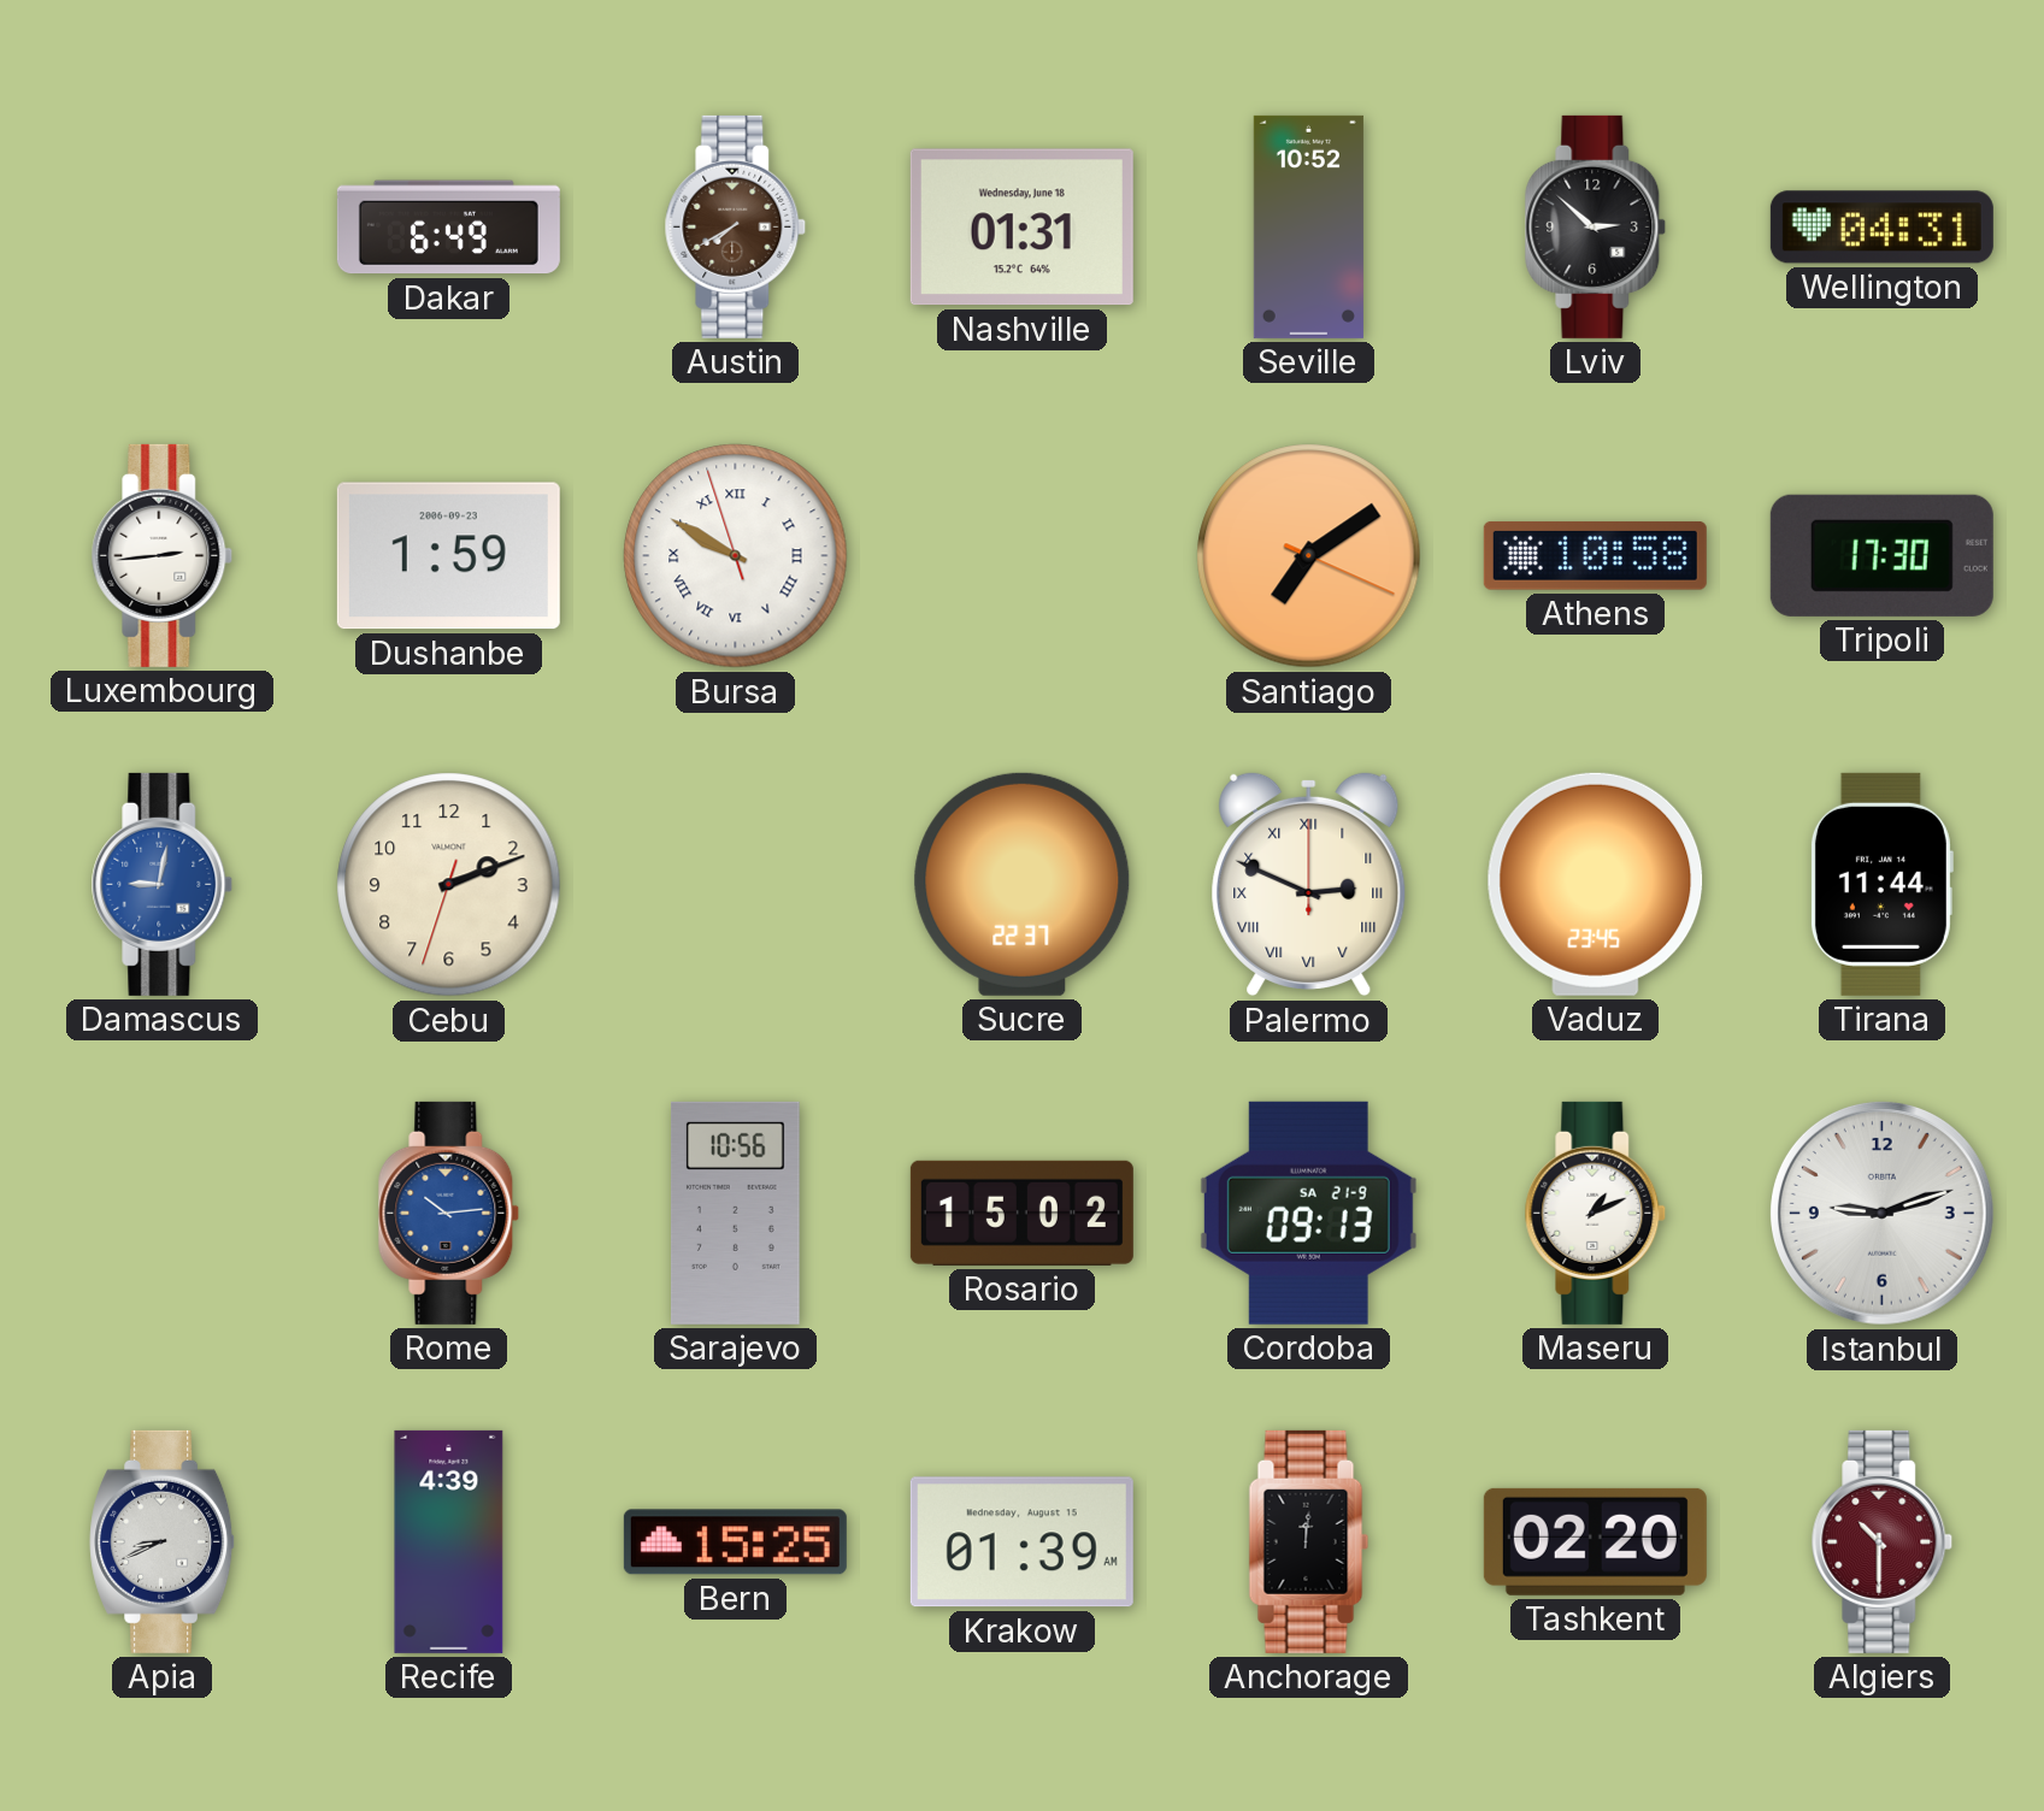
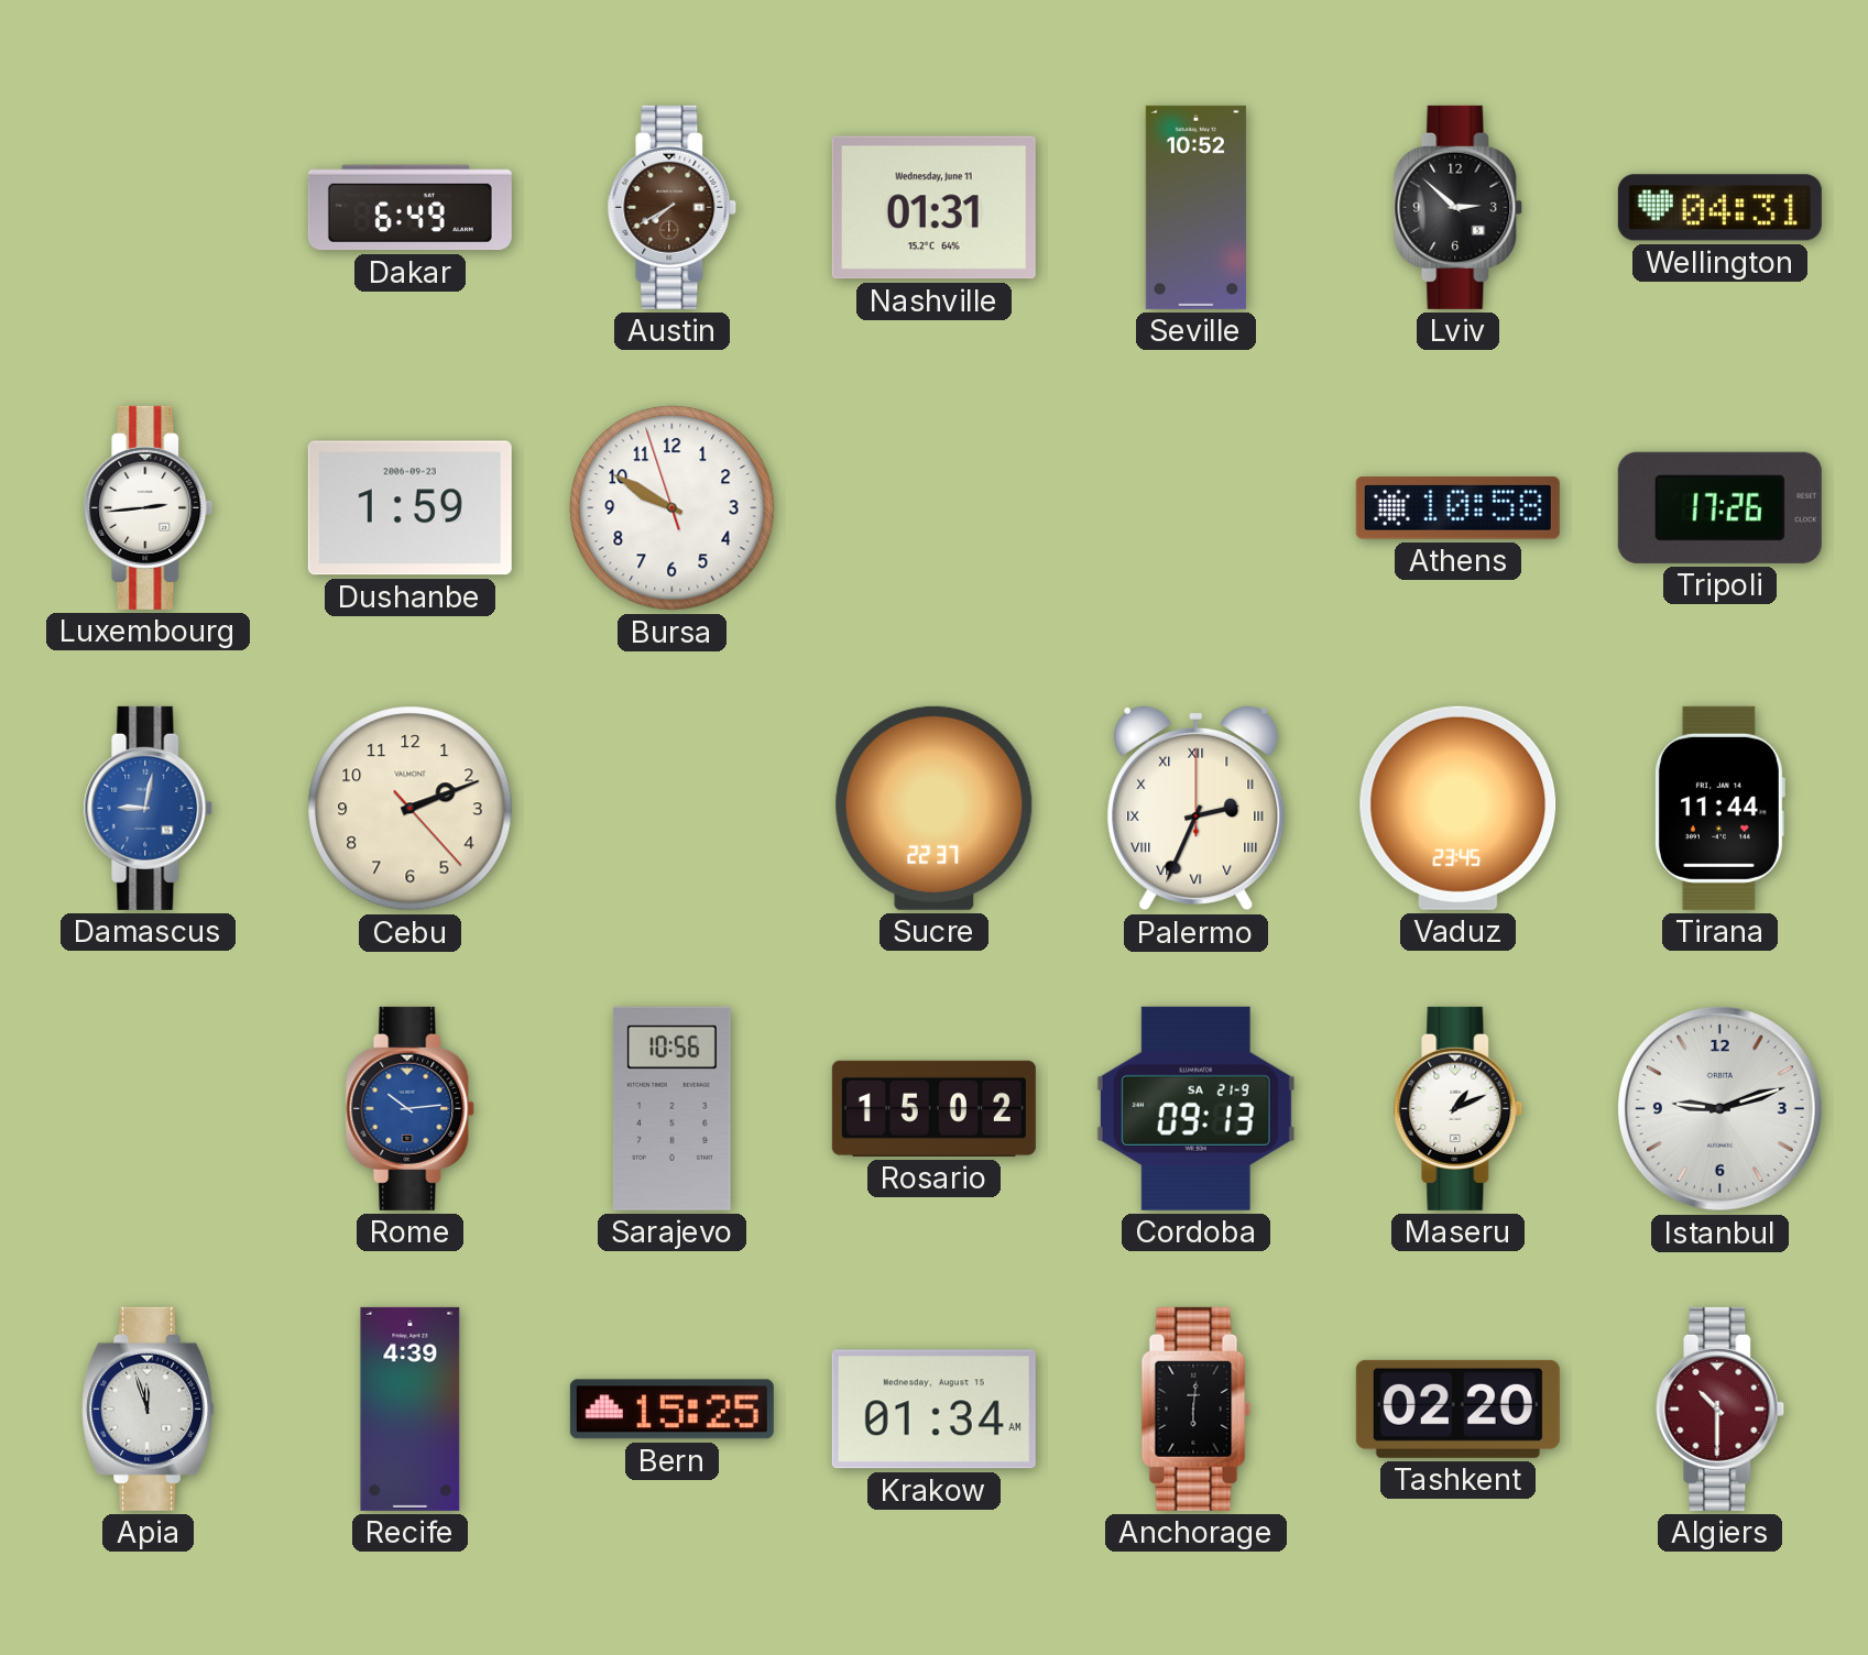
Nashville date: Wednesday, June 18 -> Wednesday, June 11 (933, 208)
Bursa numerals: Roman -> Arabic (673, 508)
Santiago: 7:09 -> none (1309, 556)
Tripoli: 17:30 -> 17:26 (1719, 507)
Cebu: 2:11:33 -> 2:11:23 (411, 809)
Palermo: 2:49 -> 2:34 (1197, 808)
Apia: 8:41 -> 11:57 (149, 1409)
Krakow: 01:39 -> 01:34 (933, 1410)
Anchorage: 12:01 -> 6:01 (1197, 1409)
